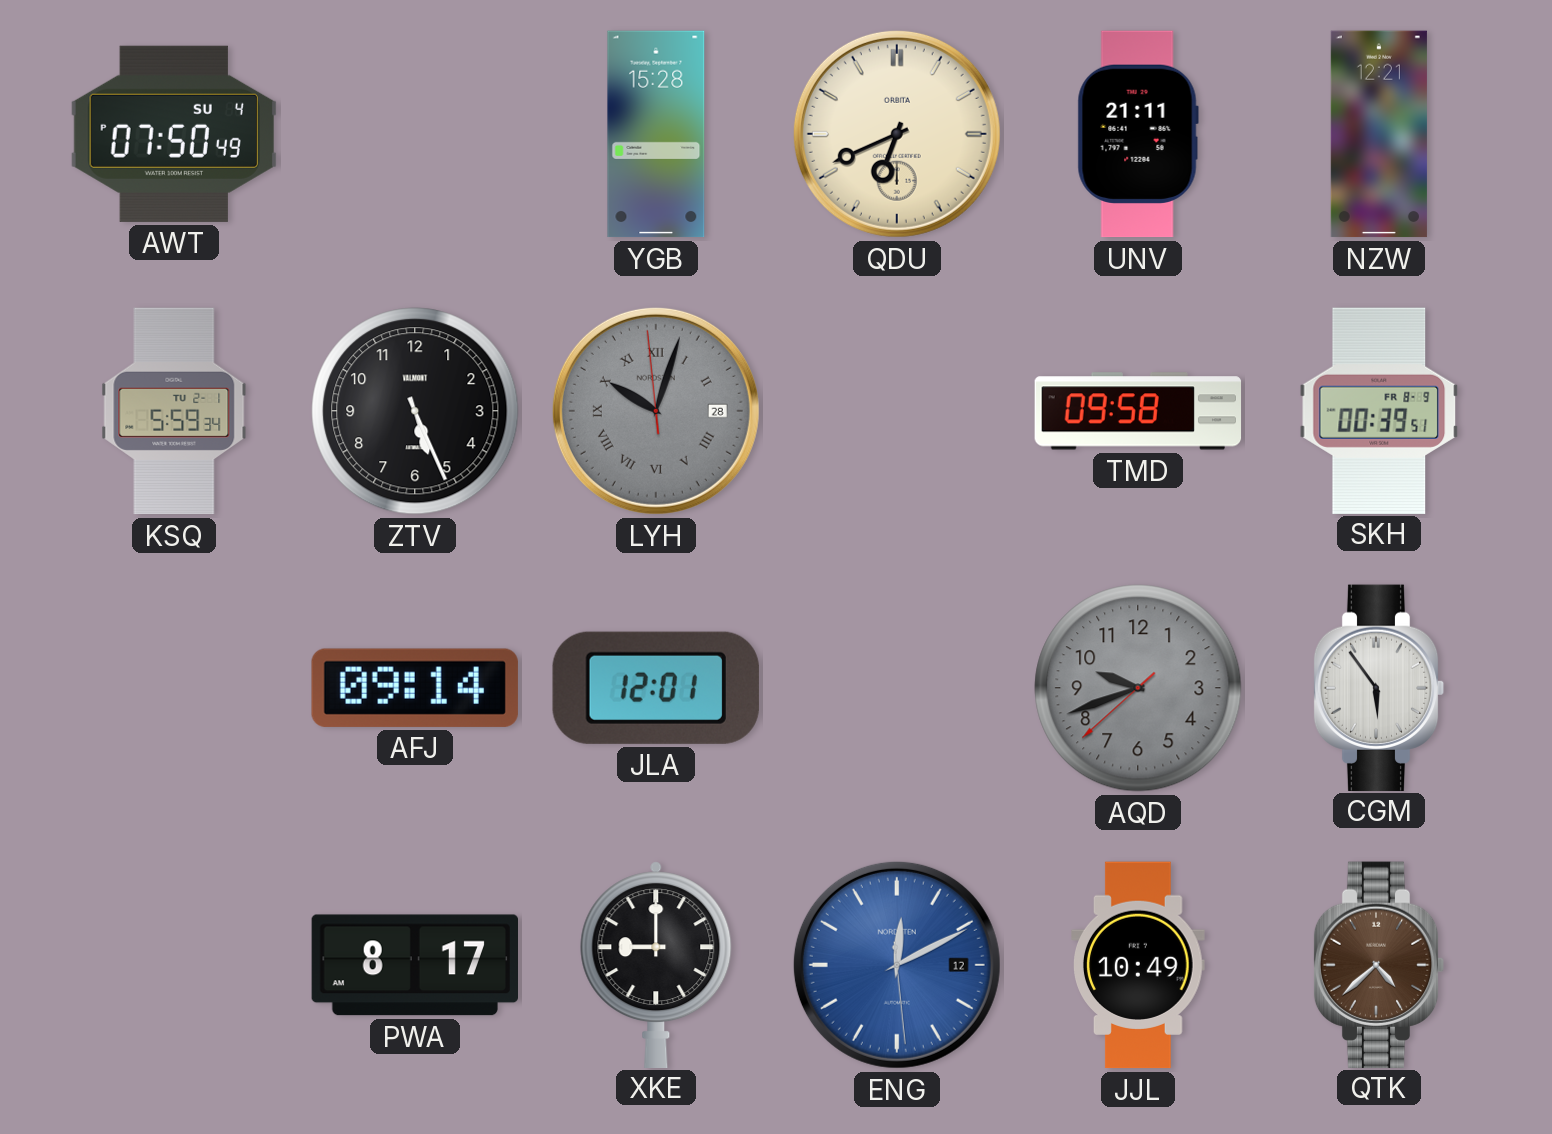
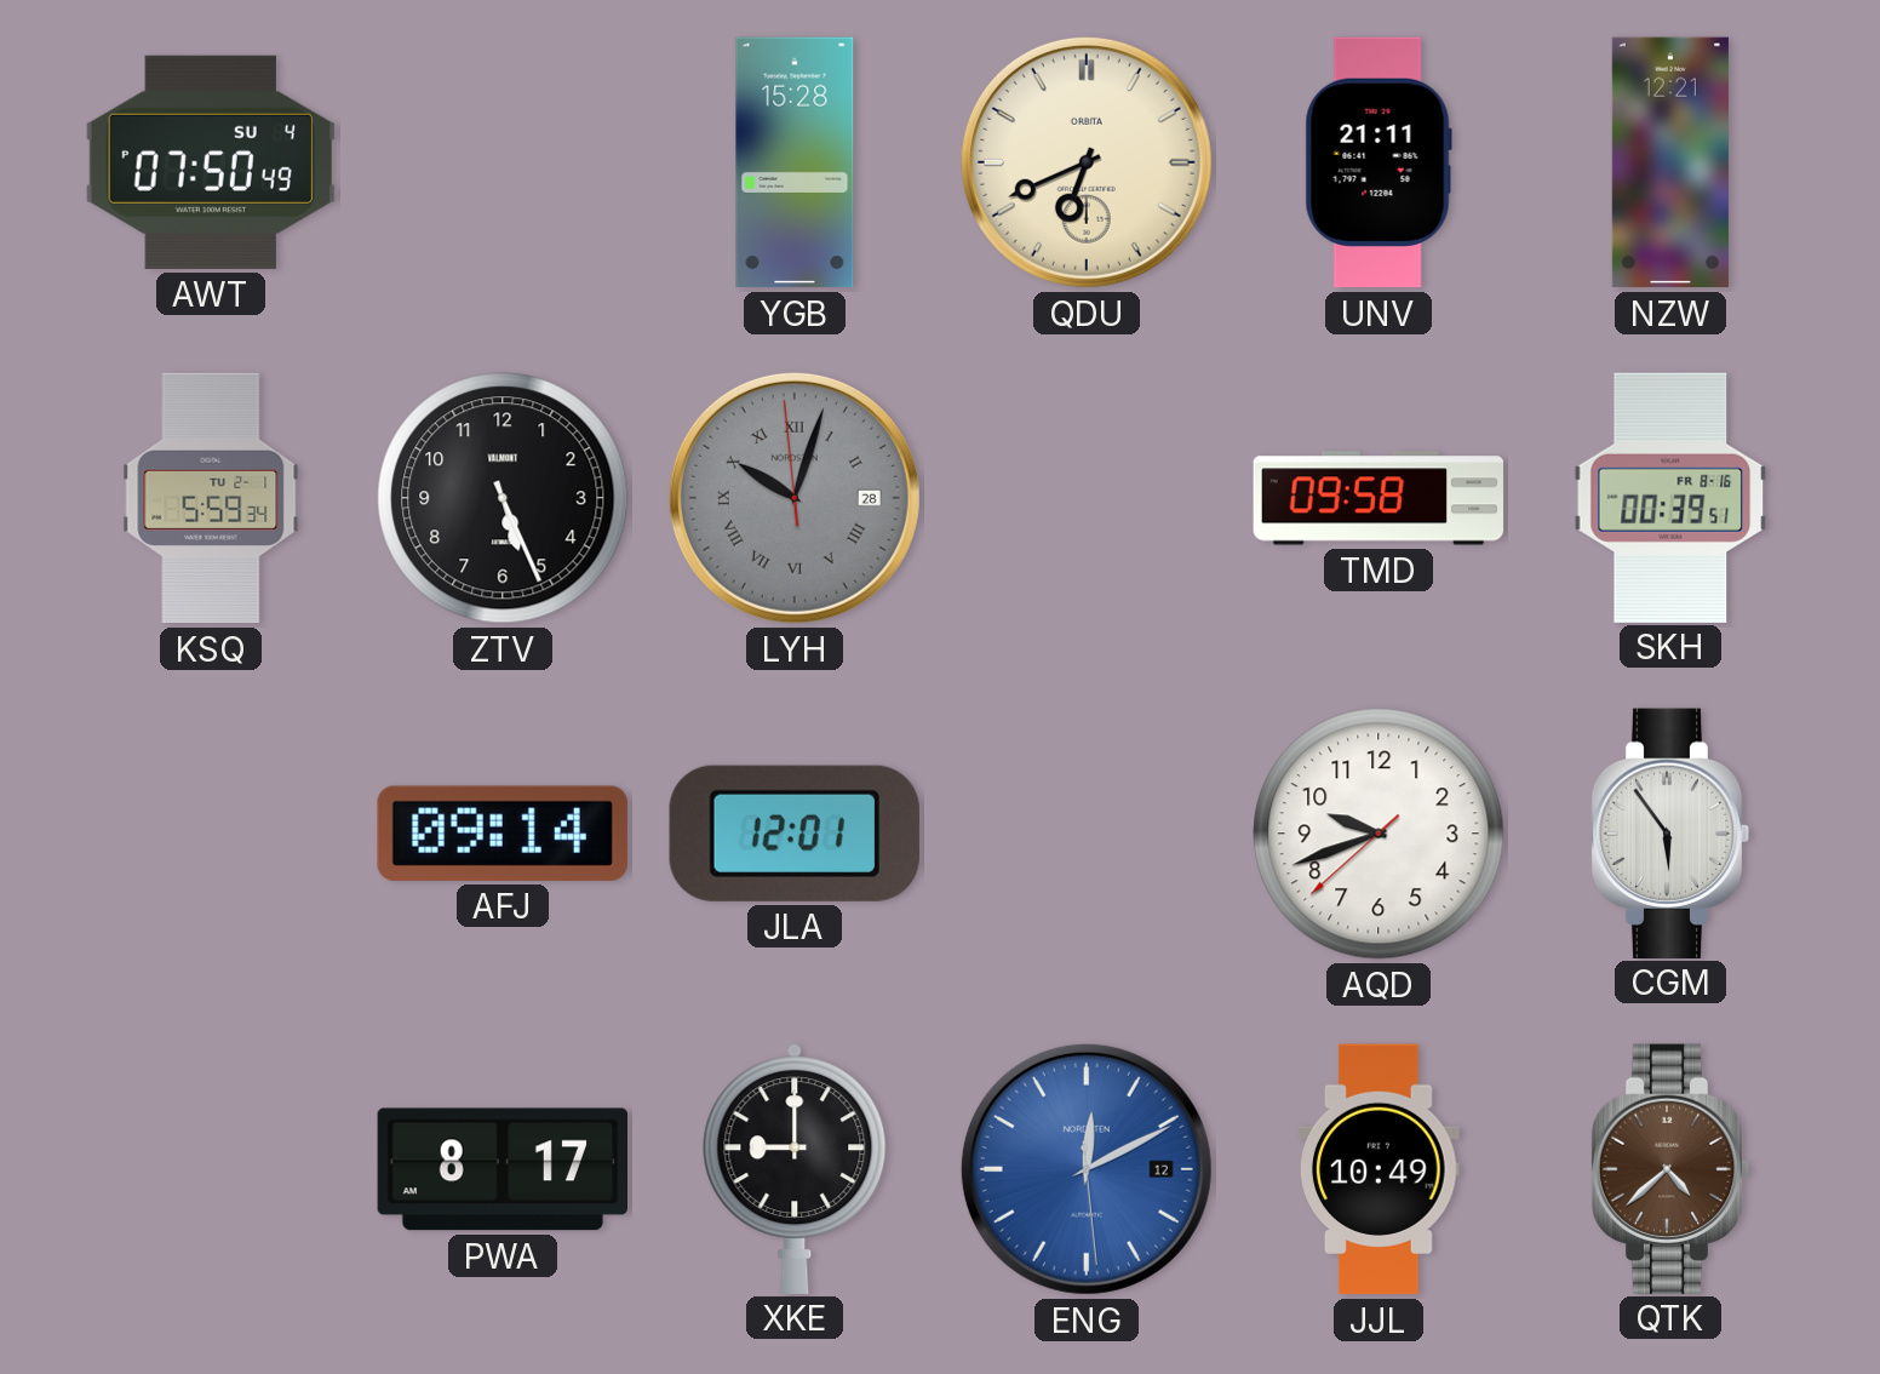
SKH date: FR 8-9 -> FR 8-16 (1670, 497)
AQD dial: grey -> white (1379, 834)
